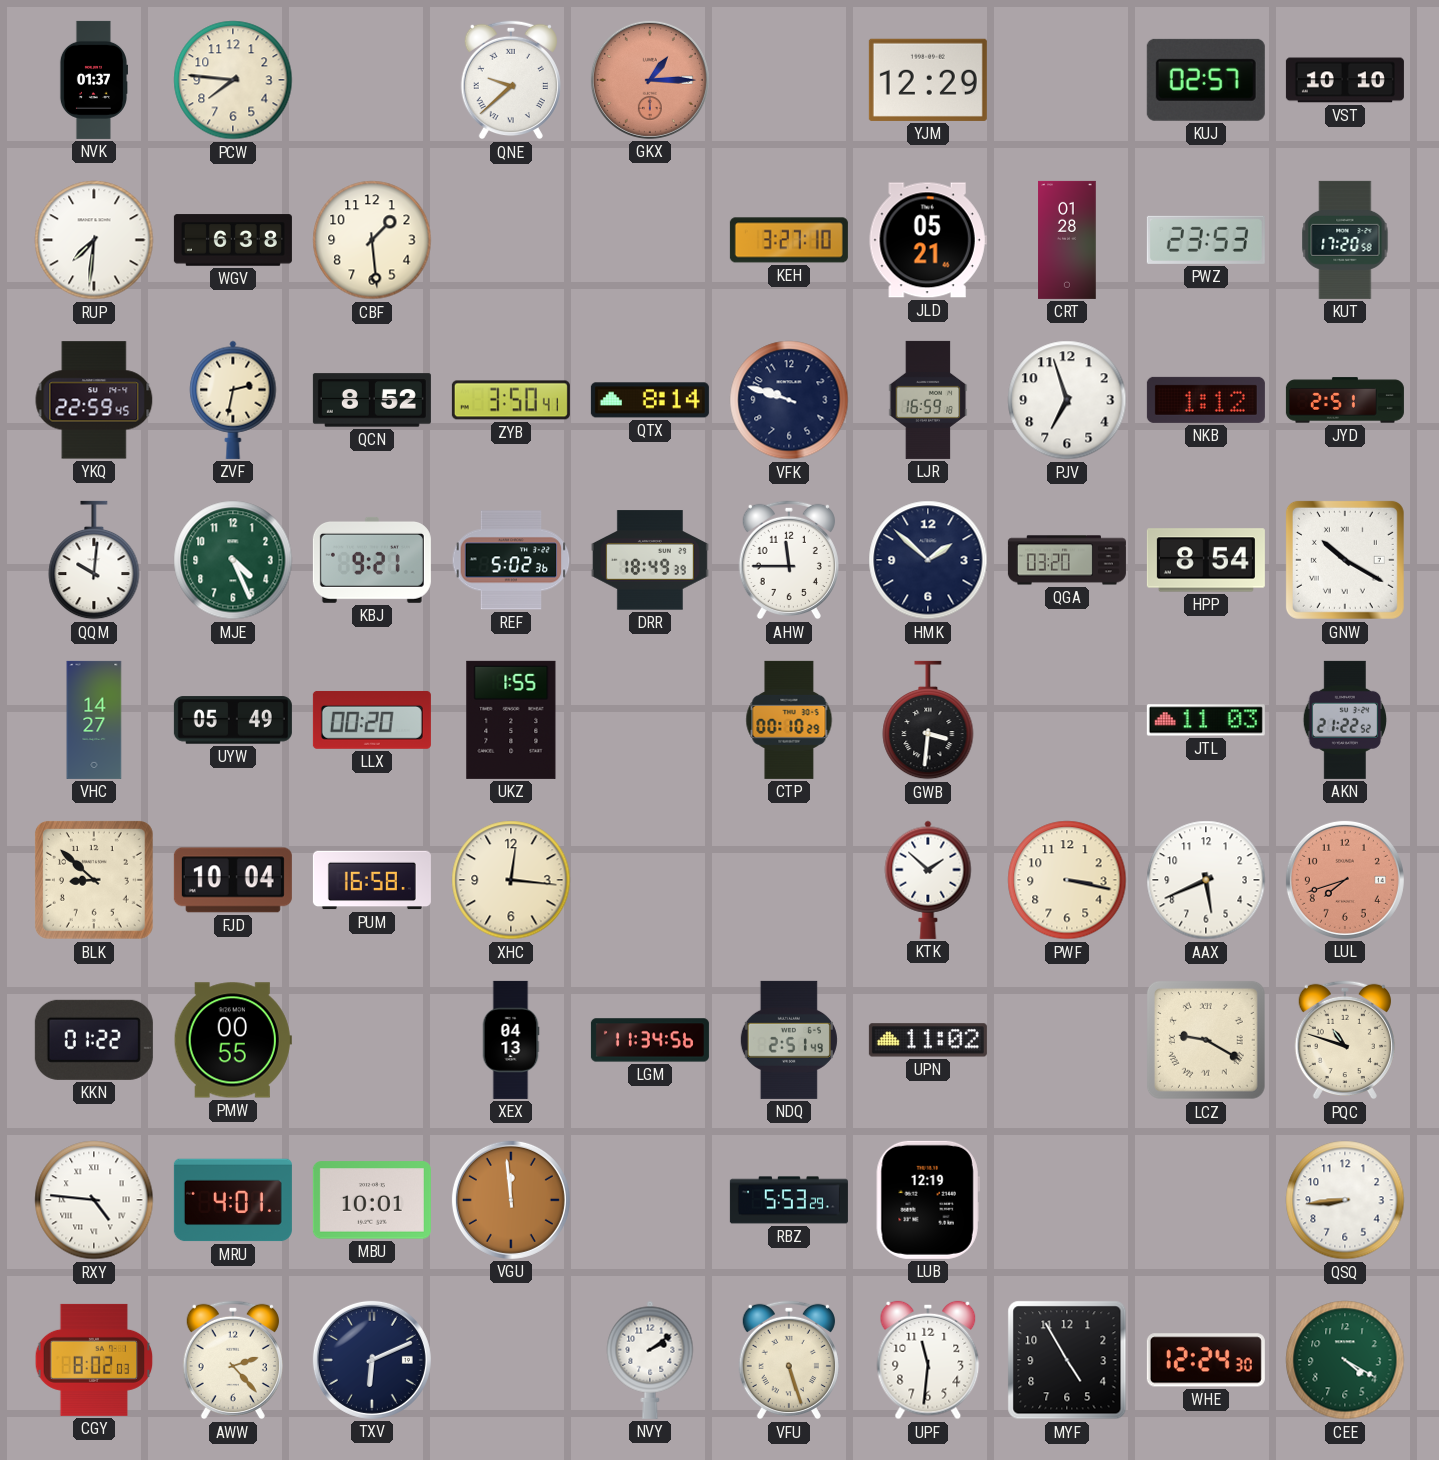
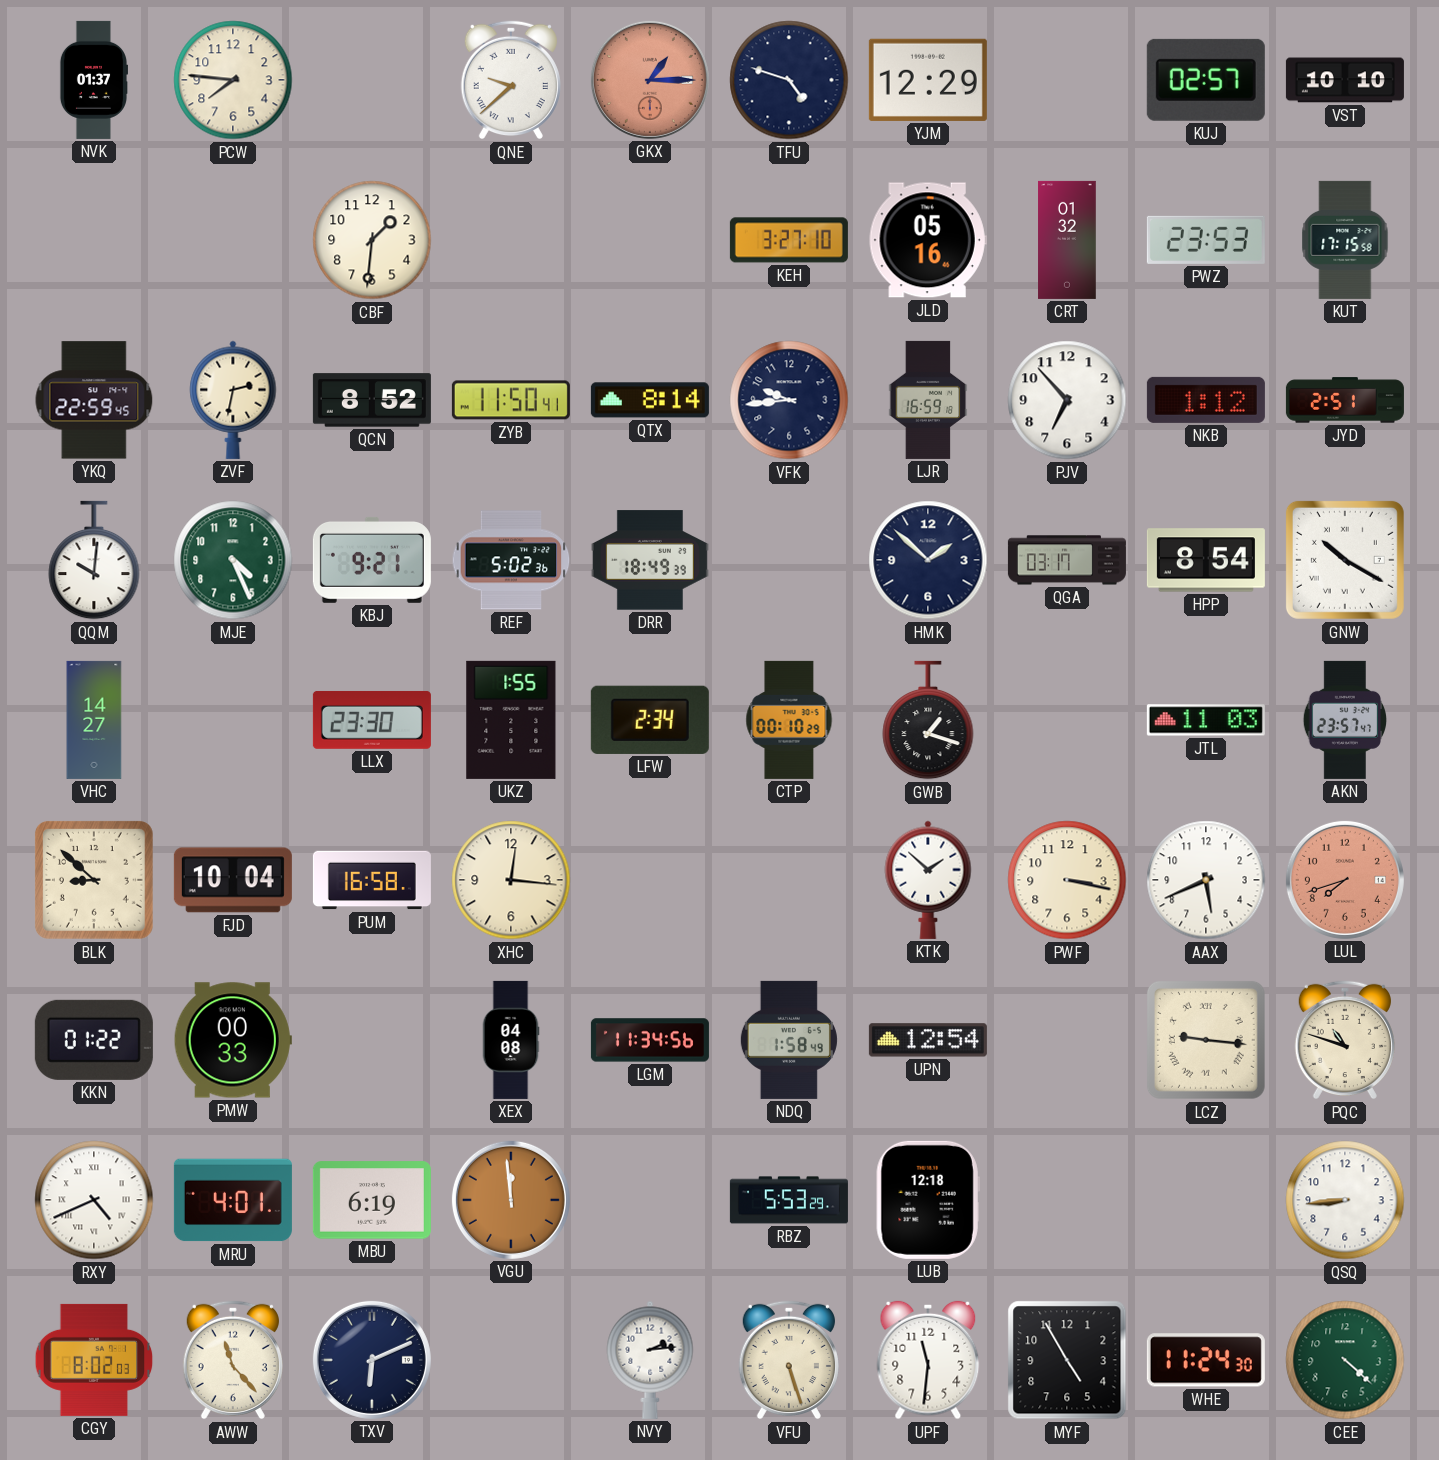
TFU: none -> 4:48 (789, 80)
RUP: 7:31 -> none (94, 240)
WGV: 6:38 -> none (233, 240)
CBF: 1:29 -> 1:31 (372, 240)
JLD: 05:21 -> 05:16 (928, 240)
CRT: 01:28 -> 01:32 (1067, 240)
KUT: 17:20 -> 17:15 (1345, 240)
ZYB: 3:50 -> 11:50 (511, 400)
VFK: 9:48 -> 9:44 (789, 400)
PJV: 6:57 -> 6:53 (1067, 400)
AHW: 11:45 -> none (789, 560)
QGA: 03:20 -> 03:17 (1067, 560)
UYW: 05:49 -> none (233, 720)
LLX: 00:20 -> 23:30 (372, 720)
LFW: none -> 2:34 (650, 720)
GWB: 3:31 -> 1:18 (928, 720)
AKN: 21:22 -> 23:57 (1344, 720)
PMW: 00:55 -> 00:33 (233, 1040)
XEX: 04:13 -> 04:08 (511, 1040)
NDQ: 2:51 -> 1:58 (789, 1040)
UPN: 11:02 -> 12:54 (928, 1040)
LCZ: 9:20 -> 9:16 (1206, 1040)
RXY: 4:46 -> 4:41 (94, 1200)
MBU: 10:01 -> 6:19 (372, 1200)
LUB: 12:19 -> 12:18 (928, 1200)
AWW: 2:23 -> 11:23 (233, 1360)
NVY: 2:09 -> 2:14 (650, 1360)
WHE: 12:24 -> 11:24 (1206, 1360)
CEE: 4:20 -> 4:22 (1345, 1360)
